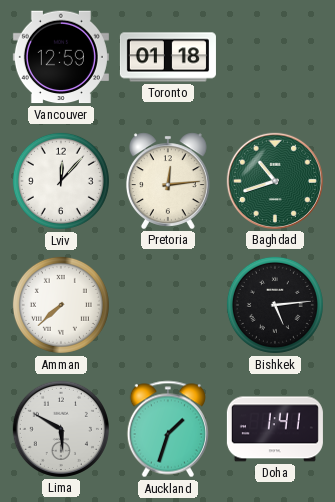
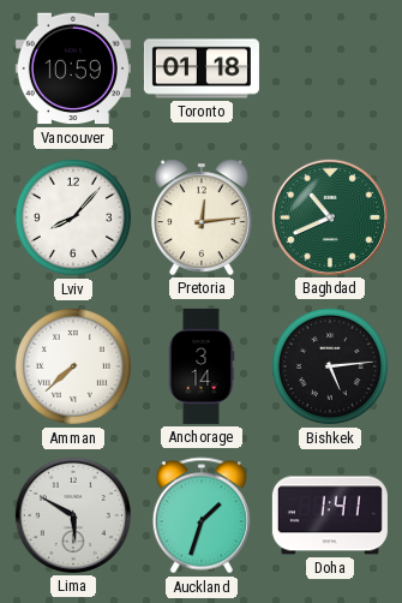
Vancouver: 12:59 -> 10:59 (73, 68)
Lviv: 12:07 -> 8:07 (73, 217)
Baghdad: 10:42 -> 10:41 (330, 217)
Anchorage: none -> 3:14 (202, 366)
